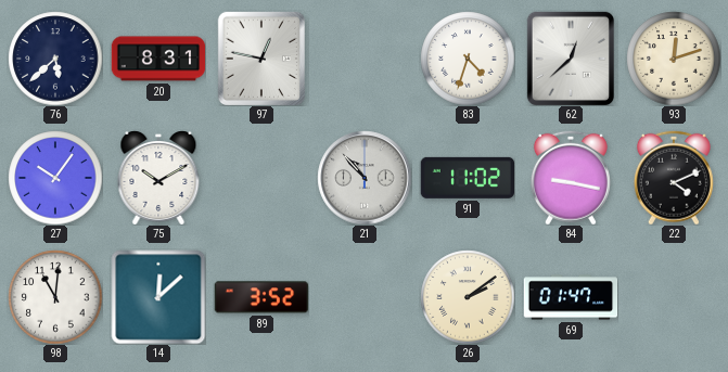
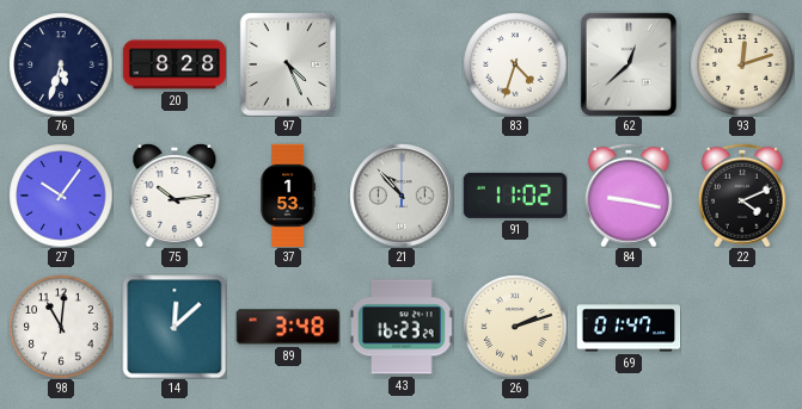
76: 5:38 -> 5:33 (61, 64)
20: 8:31 -> 8:28 (175, 64)
97: 12:47 -> 4:26 (288, 64)
75: 10:10 -> 10:14 (175, 196)
37: none -> 1:53 (287, 196)
89: 3:52 -> 3:48 (287, 327)
43: none -> 16:23 (402, 327)
26: 2:09 -> 2:12 (515, 327)
